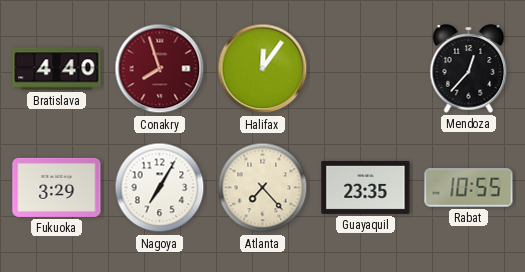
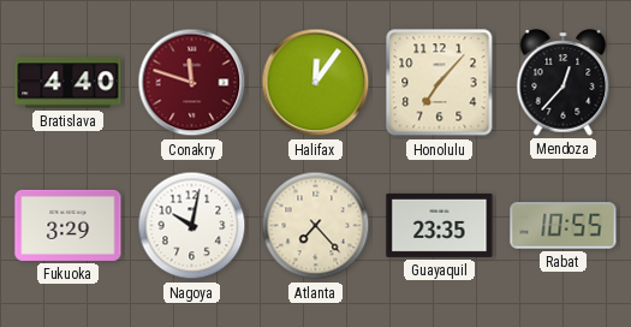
Conakry: 7:57 -> 11:48 (192, 83)
Honolulu: none -> 7:07 (440, 83)
Nagoya: 7:05 -> 10:02 (192, 226)
